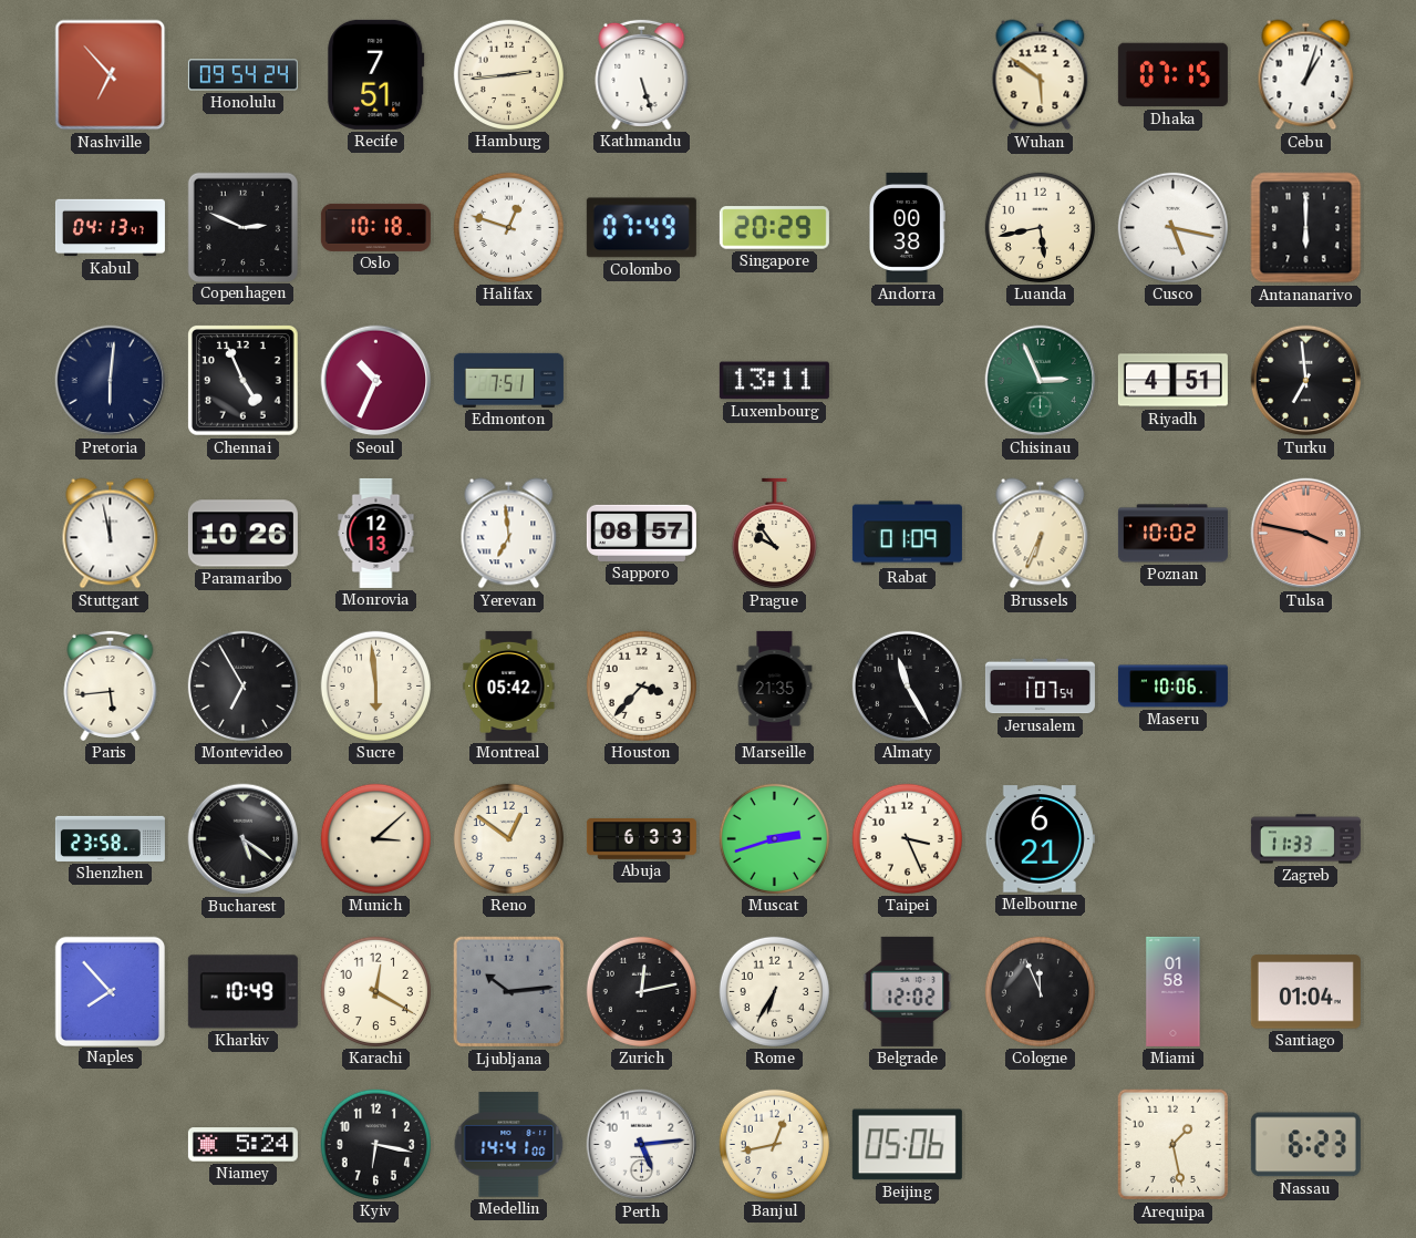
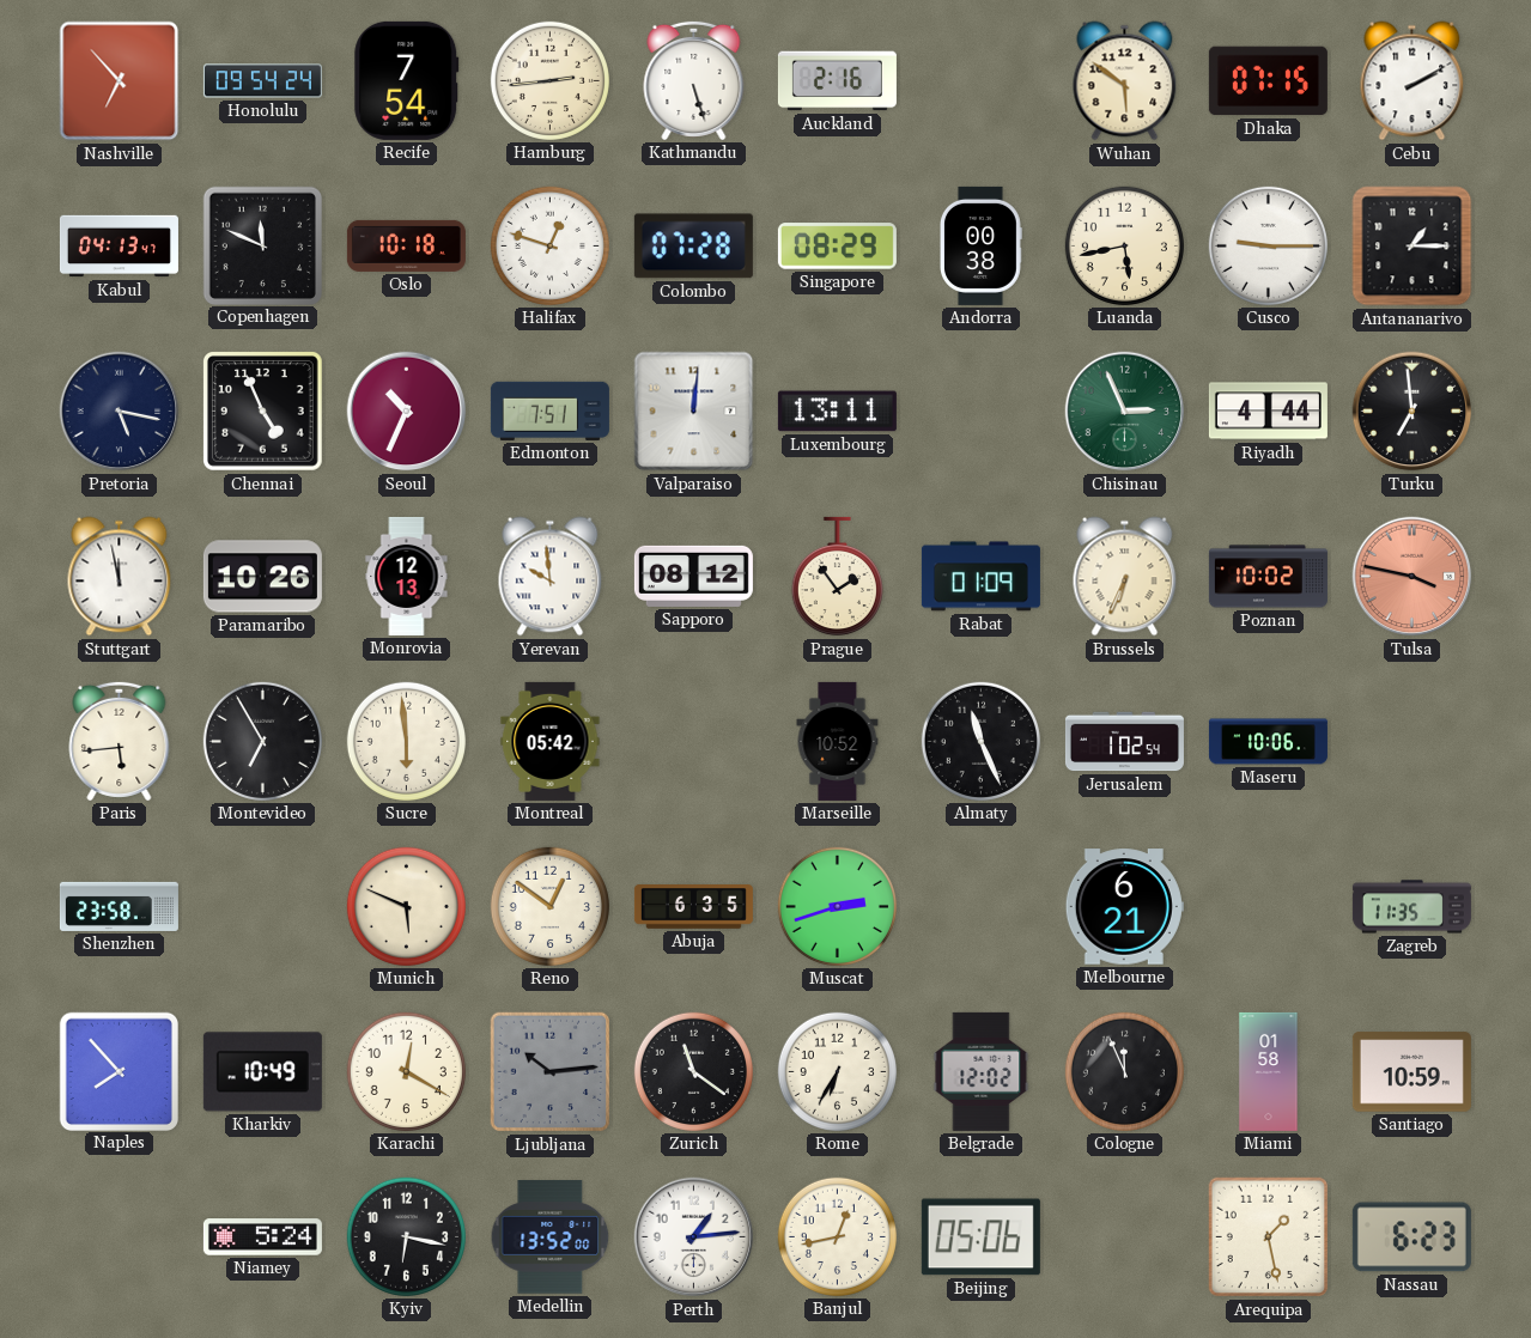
Recife: 7:51 -> 7:54 (407, 80)
Auckland: none -> 2:16 (837, 81)
Cebu: 1:03 -> 2:10 (1412, 81)
Copenhagen: 2:49 -> 11:49 (262, 245)
Colombo: 07:49 -> 07:28 (693, 247)
Singapore: 20:29 -> 08:29 (837, 247)
Cusco: 5:17 -> 9:15 (1268, 245)
Antananarivo: 6:00 -> 1:15 (1412, 247)
Pretoria: 6:01 -> 5:17 (120, 412)
Valparaiso: none -> 12:01 (694, 412)
Riyadh: 4:51 -> 4:44 (1268, 412)
Yerevan: 6:59 -> 9:59 (551, 577)
Sapporo: 08:57 -> 08:12 (693, 576)
Prague: 9:54 -> 1:54 (837, 577)
Houston: 3:37 -> none (641, 685)
Marseille: 21:35 -> 10:52 (838, 741)
Almaty: 11:25 -> 11:26 (980, 741)
Jerusalem: 1:07 -> 1:02 (1124, 742)
Bucharest: 5:21 -> none (244, 839)
Munich: 3:08 -> 5:49 (406, 906)
Abuja: 6:33 -> 6:35 (693, 907)
Taipei: 3:26 -> none (907, 838)
Zagreb: 11:33 -> 11:35 (1411, 907)
Zurich: 12:13 -> 11:21 (693, 1071)
Santiago: 01:04 -> 10:59 (1411, 1072)
Medellin: 14:41 -> 13:52 (551, 1237)
Perth: 5:14 -> 1:14 (694, 1237)
